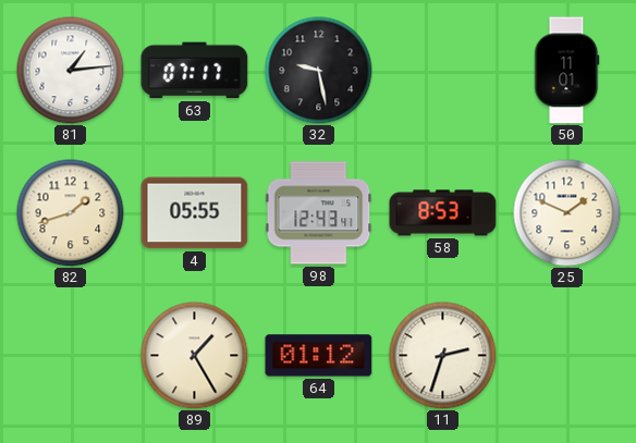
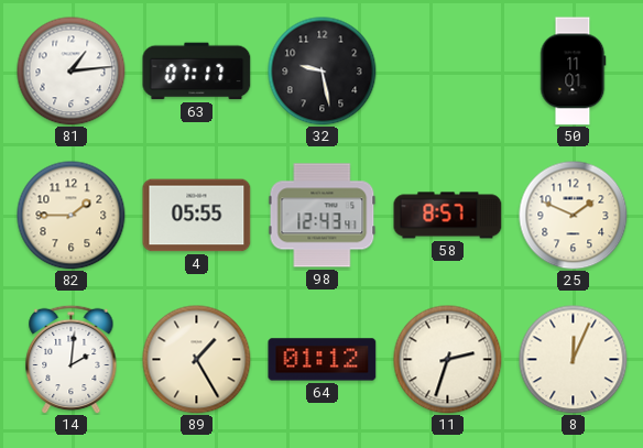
82: 1:42 -> 1:45 (72, 216)
58: 8:53 -> 8:57 (448, 216)
14: none -> 2:01 (72, 359)
8: none -> 12:04 (574, 360)
